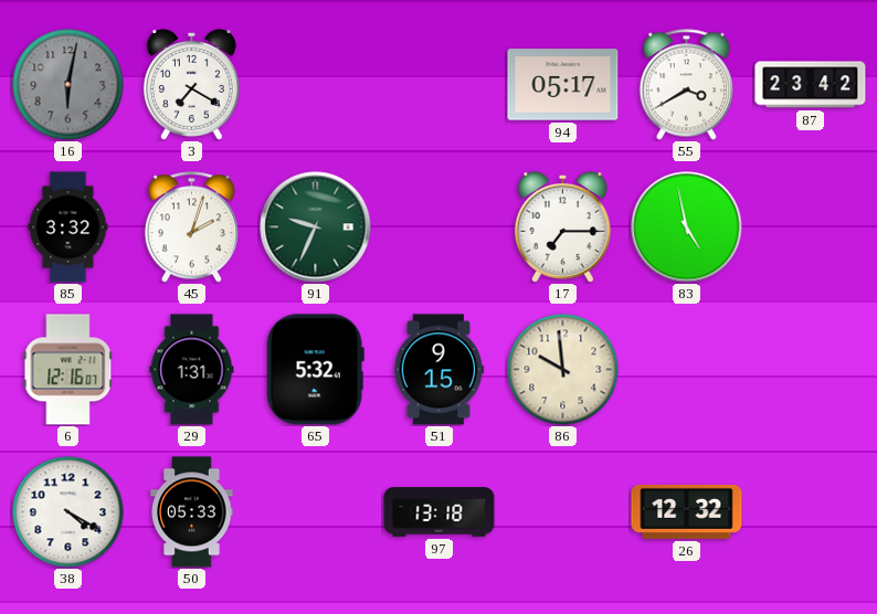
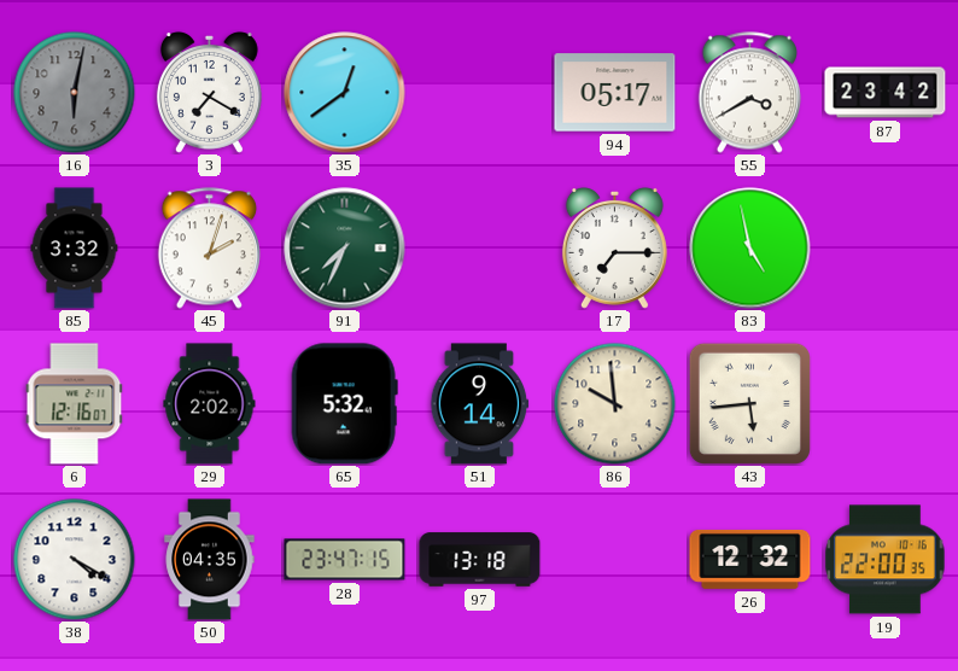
35: none -> 12:39 (345, 93)
91: 9:34 -> 7:34 (345, 249)
29: 1:31 -> 2:02 (210, 404)
51: 9:15 -> 9:14 (479, 404)
43: none -> 5:44 (749, 403)
50: 05:33 -> 04:35 (210, 560)
28: none -> 23:47 (345, 560)
19: none -> 22:00 (886, 560)
